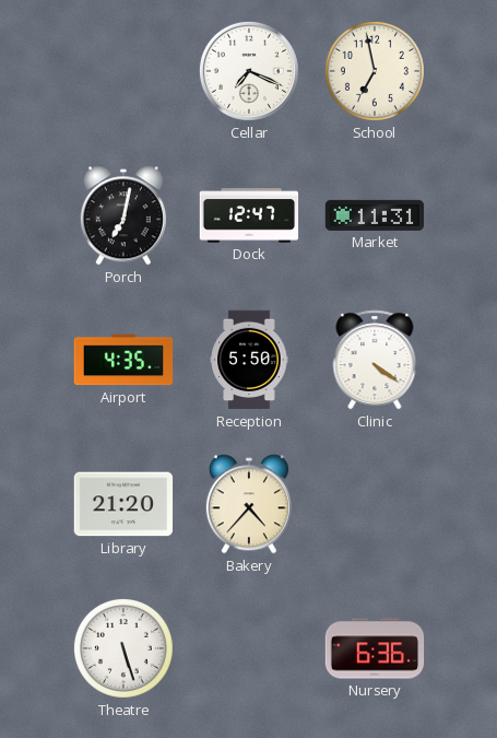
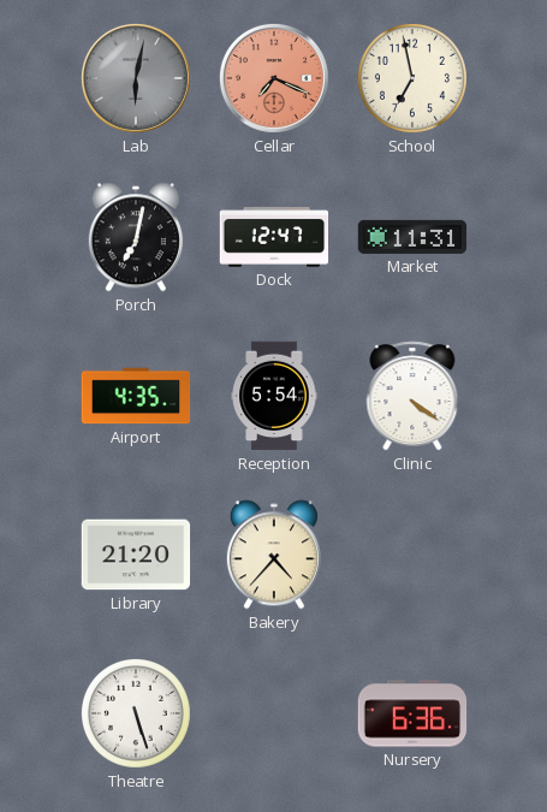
Lab: none -> 6:02 (136, 78)
Cellar dial: white -> salmon (274, 78)
Reception: 5:50 -> 5:54 (274, 396)
